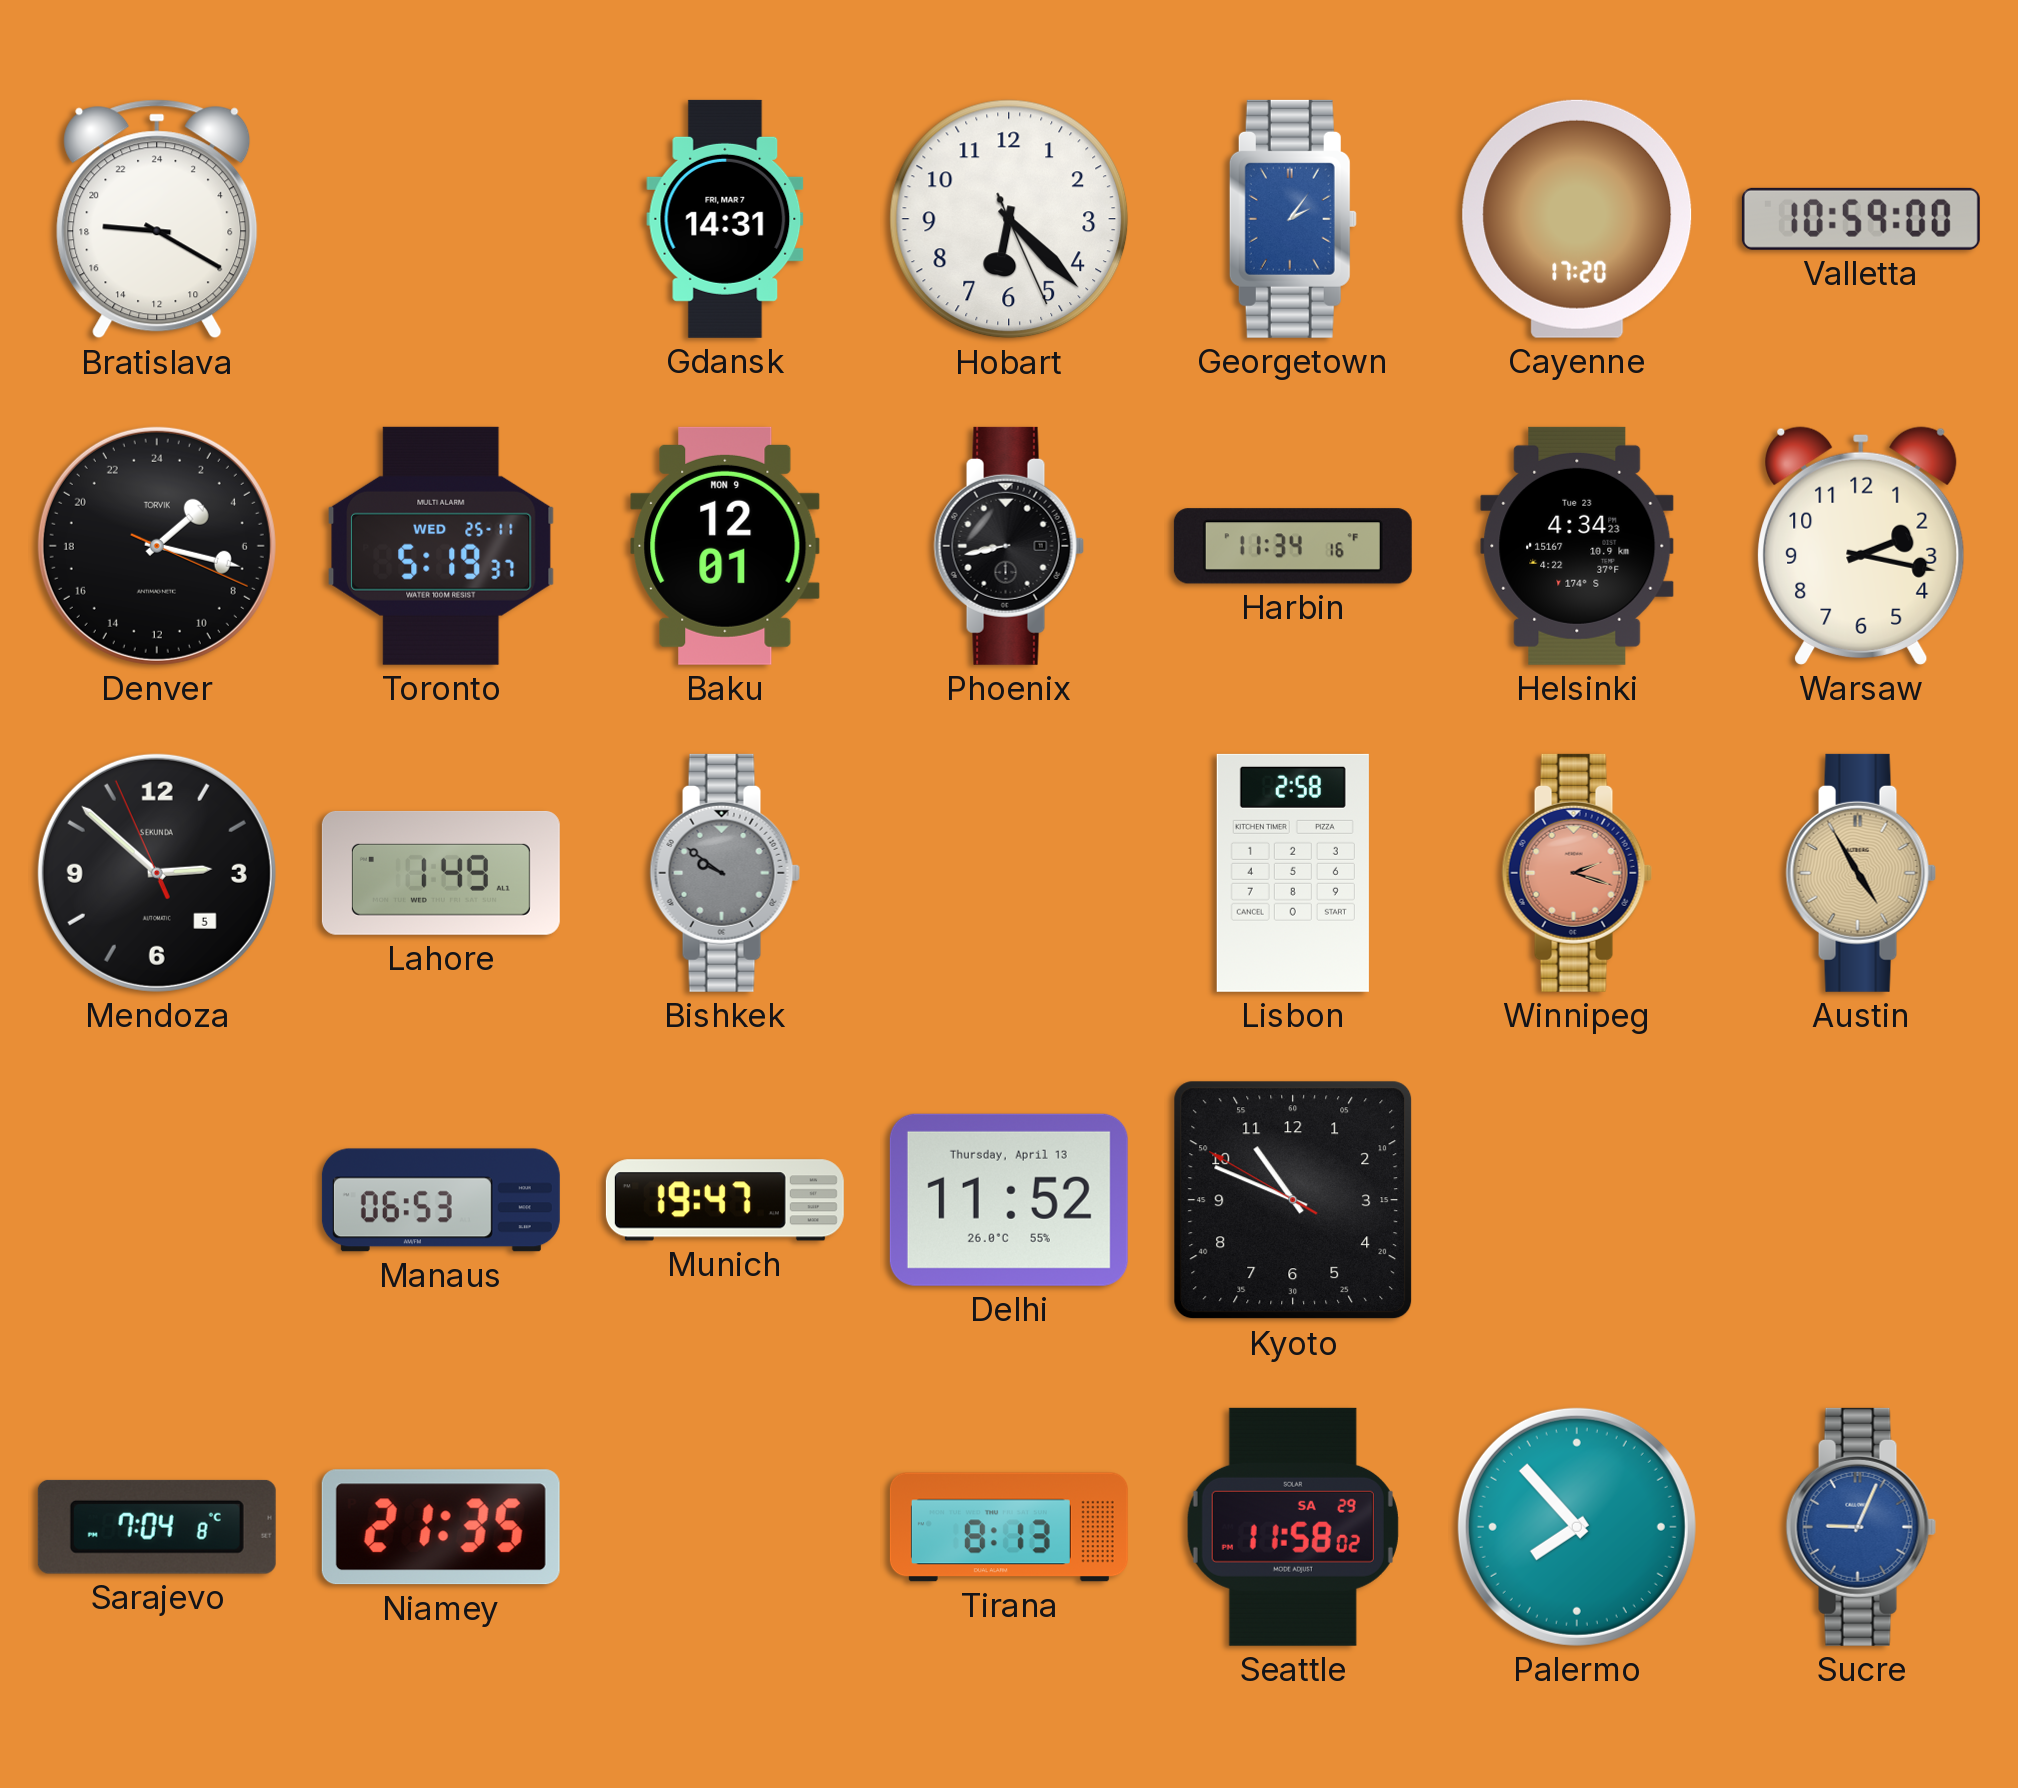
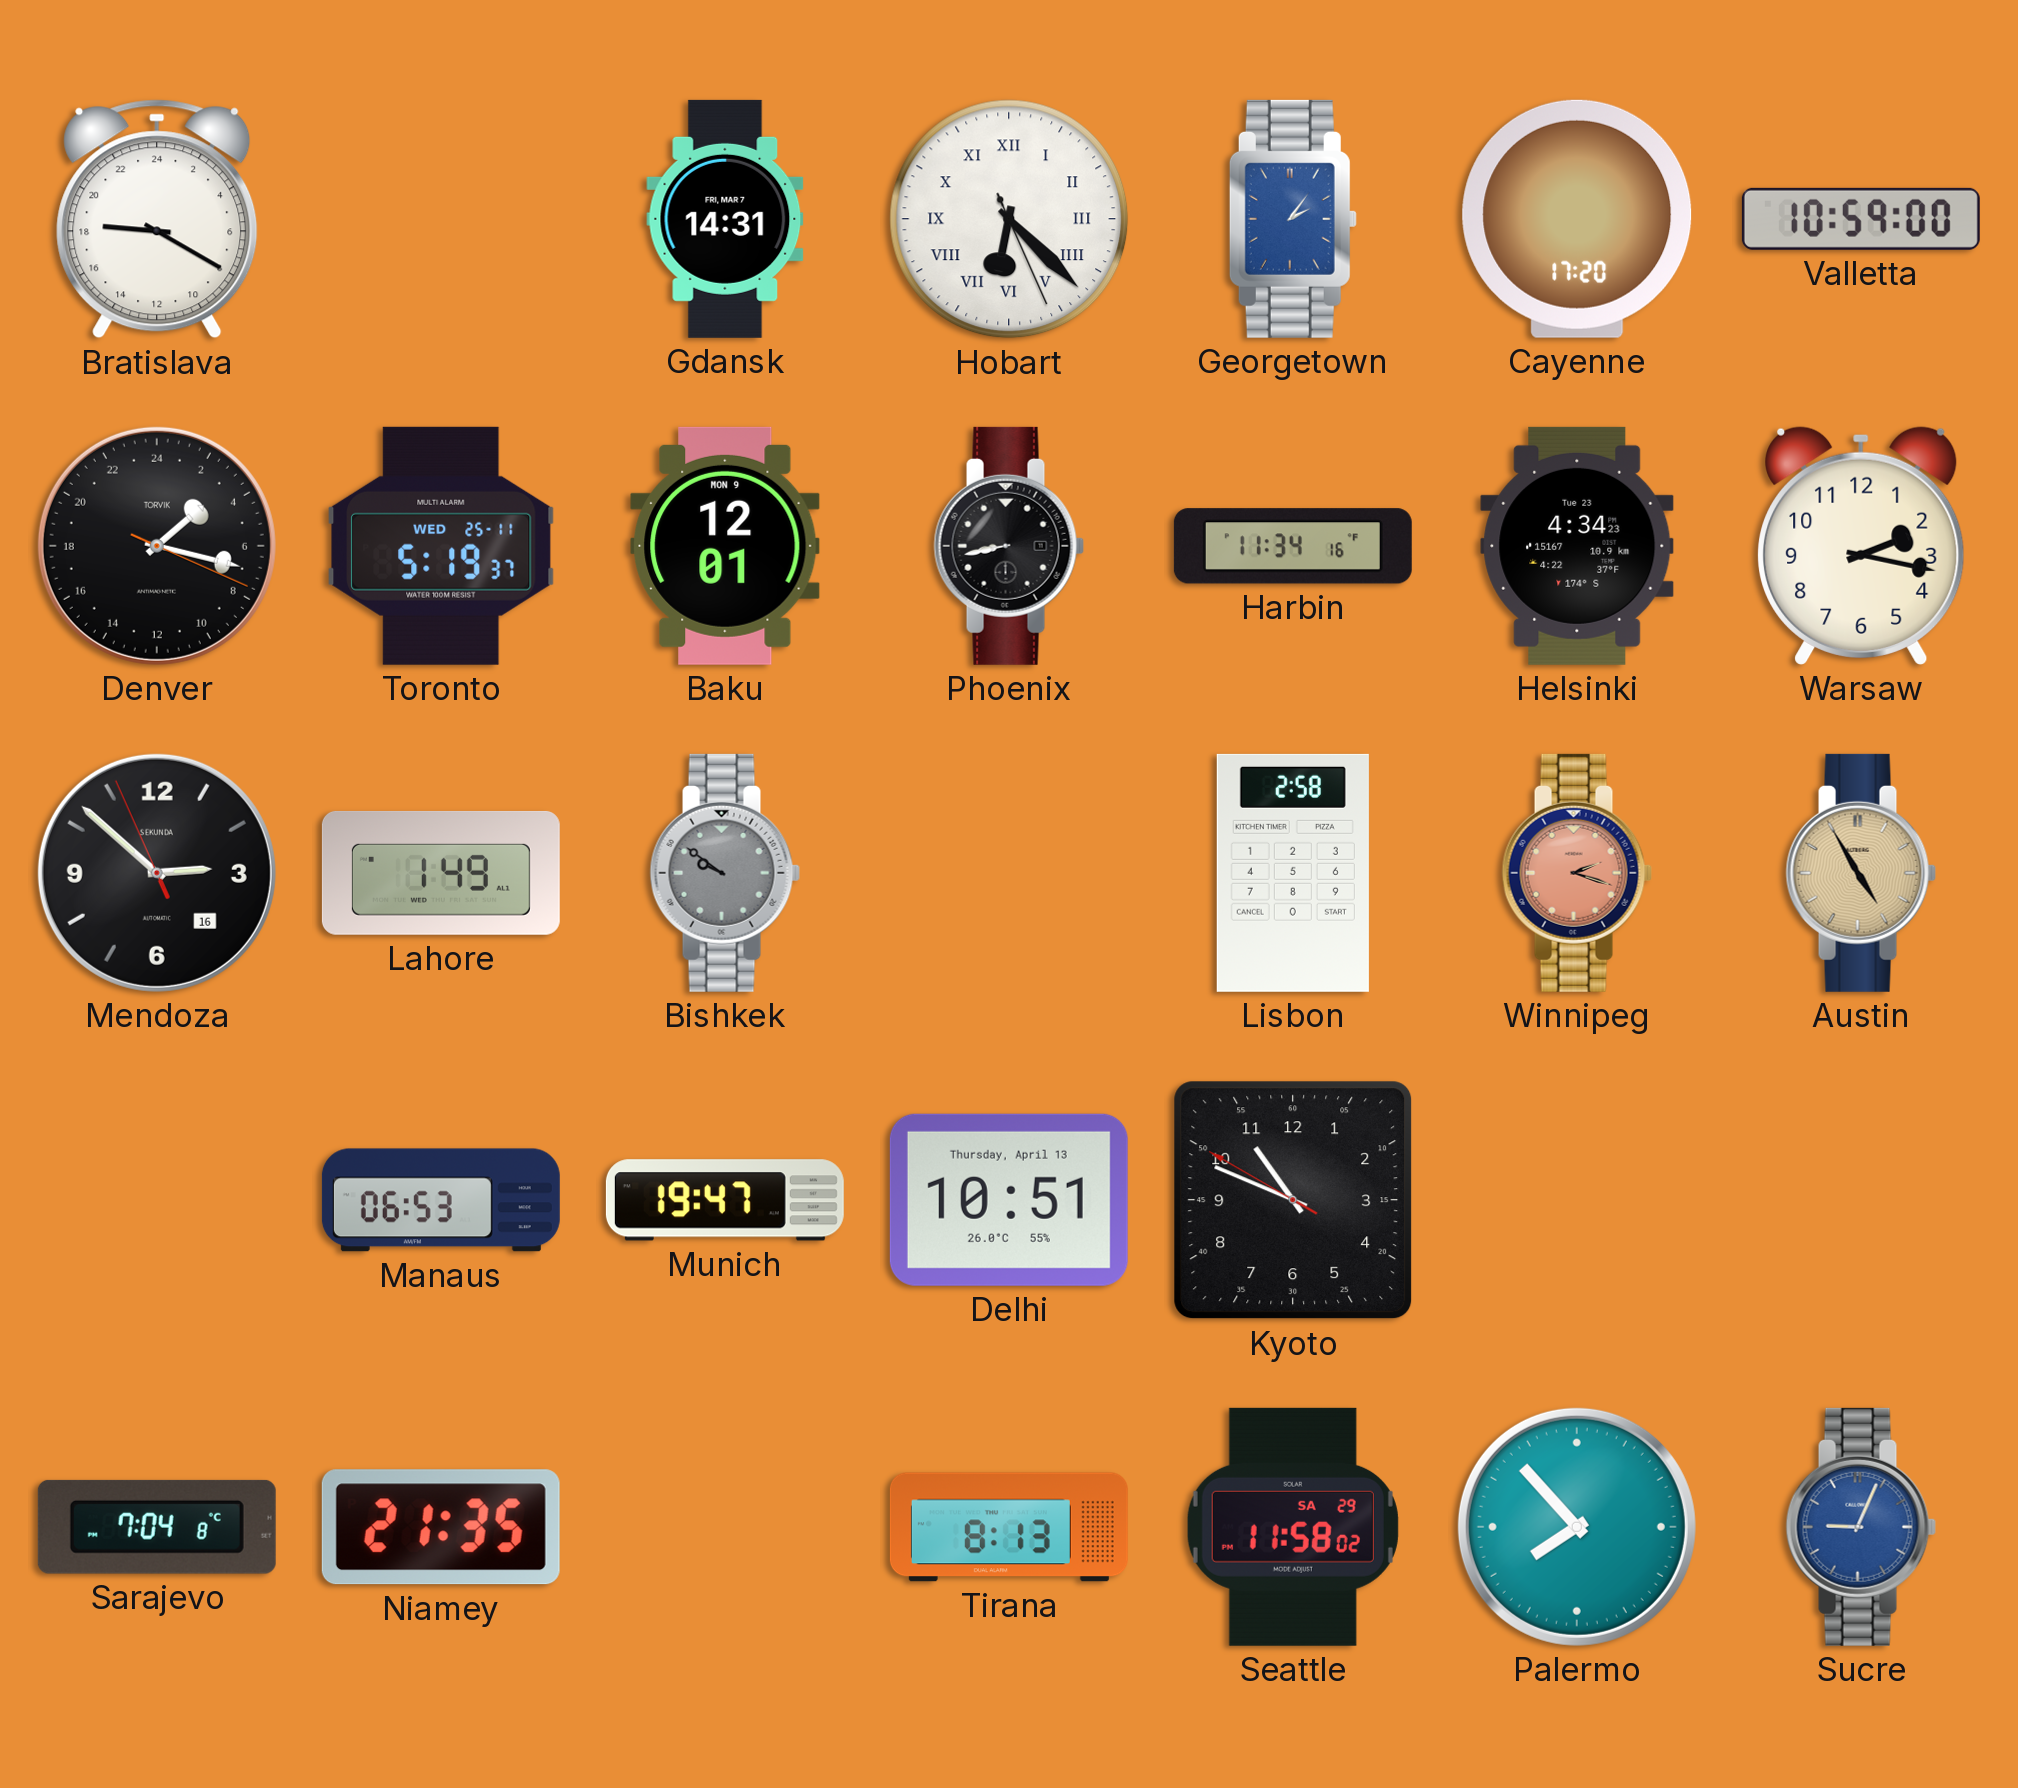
Hobart numerals: Arabic -> Roman (1009, 219)
Mendoza date: 5 -> 16 (157, 873)
Delhi: 11:52 -> 10:51 (1009, 1200)
